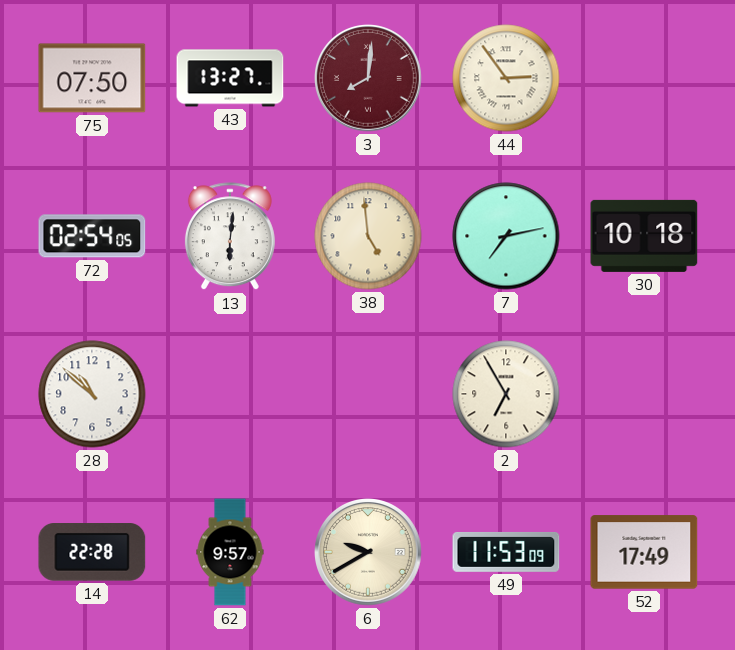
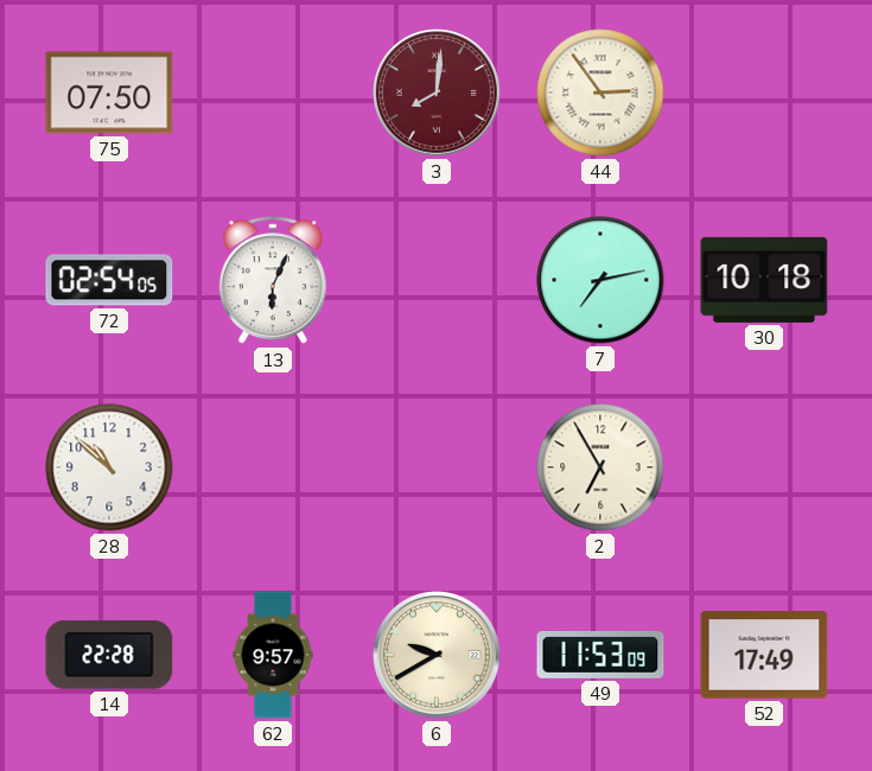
43: 13:27 -> none (230, 78)
13: 6:01 -> 6:04 (273, 281)
38: 4:59 -> none (368, 236)
